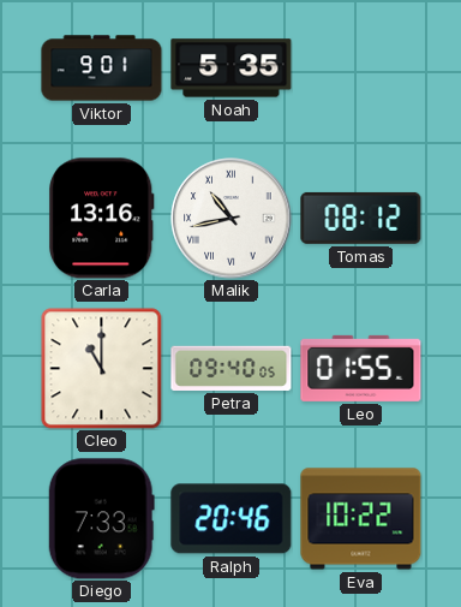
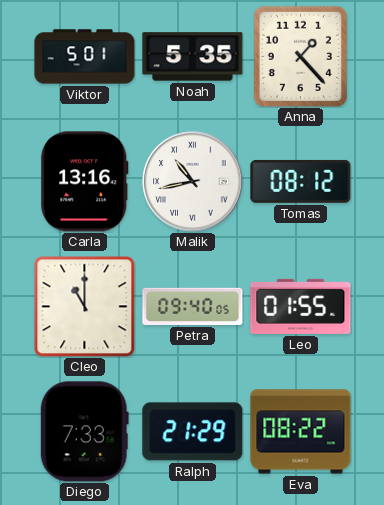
Viktor: 9:01 -> 5:01 (85, 57)
Anna: none -> 1:23 (300, 56)
Ralph: 20:46 -> 21:29 (193, 432)
Eva: 10:22 -> 08:22 (301, 432)
